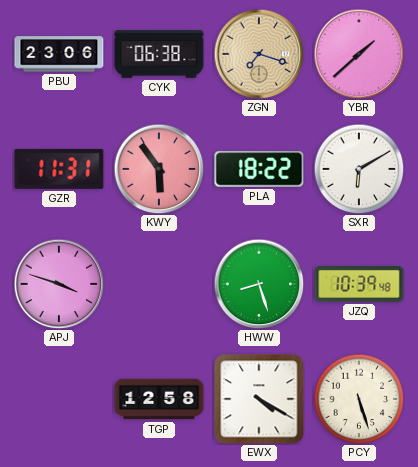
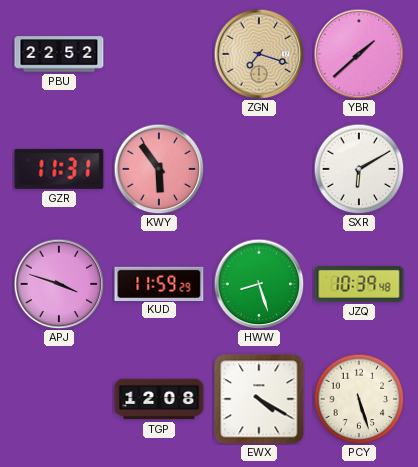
PBU: 23:06 -> 22:52 (59, 54)
CYK: 06:38 -> none (159, 54)
PLA: 18:22 -> none (259, 169)
KUD: none -> 11:59 (159, 283)
TGP: 12:58 -> 12:08 (159, 399)
